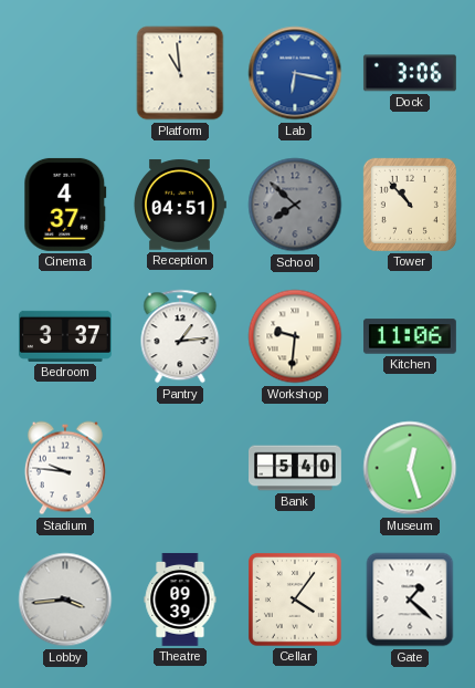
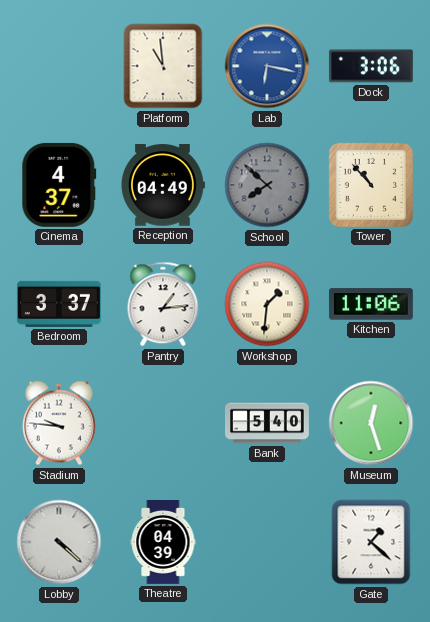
Reception: 04:51 -> 04:49 (163, 185)
Workshop: 9:31 -> 1:31 (267, 304)
Lobby: 3:44 -> 4:22 (59, 542)
Theatre: 09:39 -> 04:39 (163, 542)
Cellar: 4:06 -> none (295, 600)
